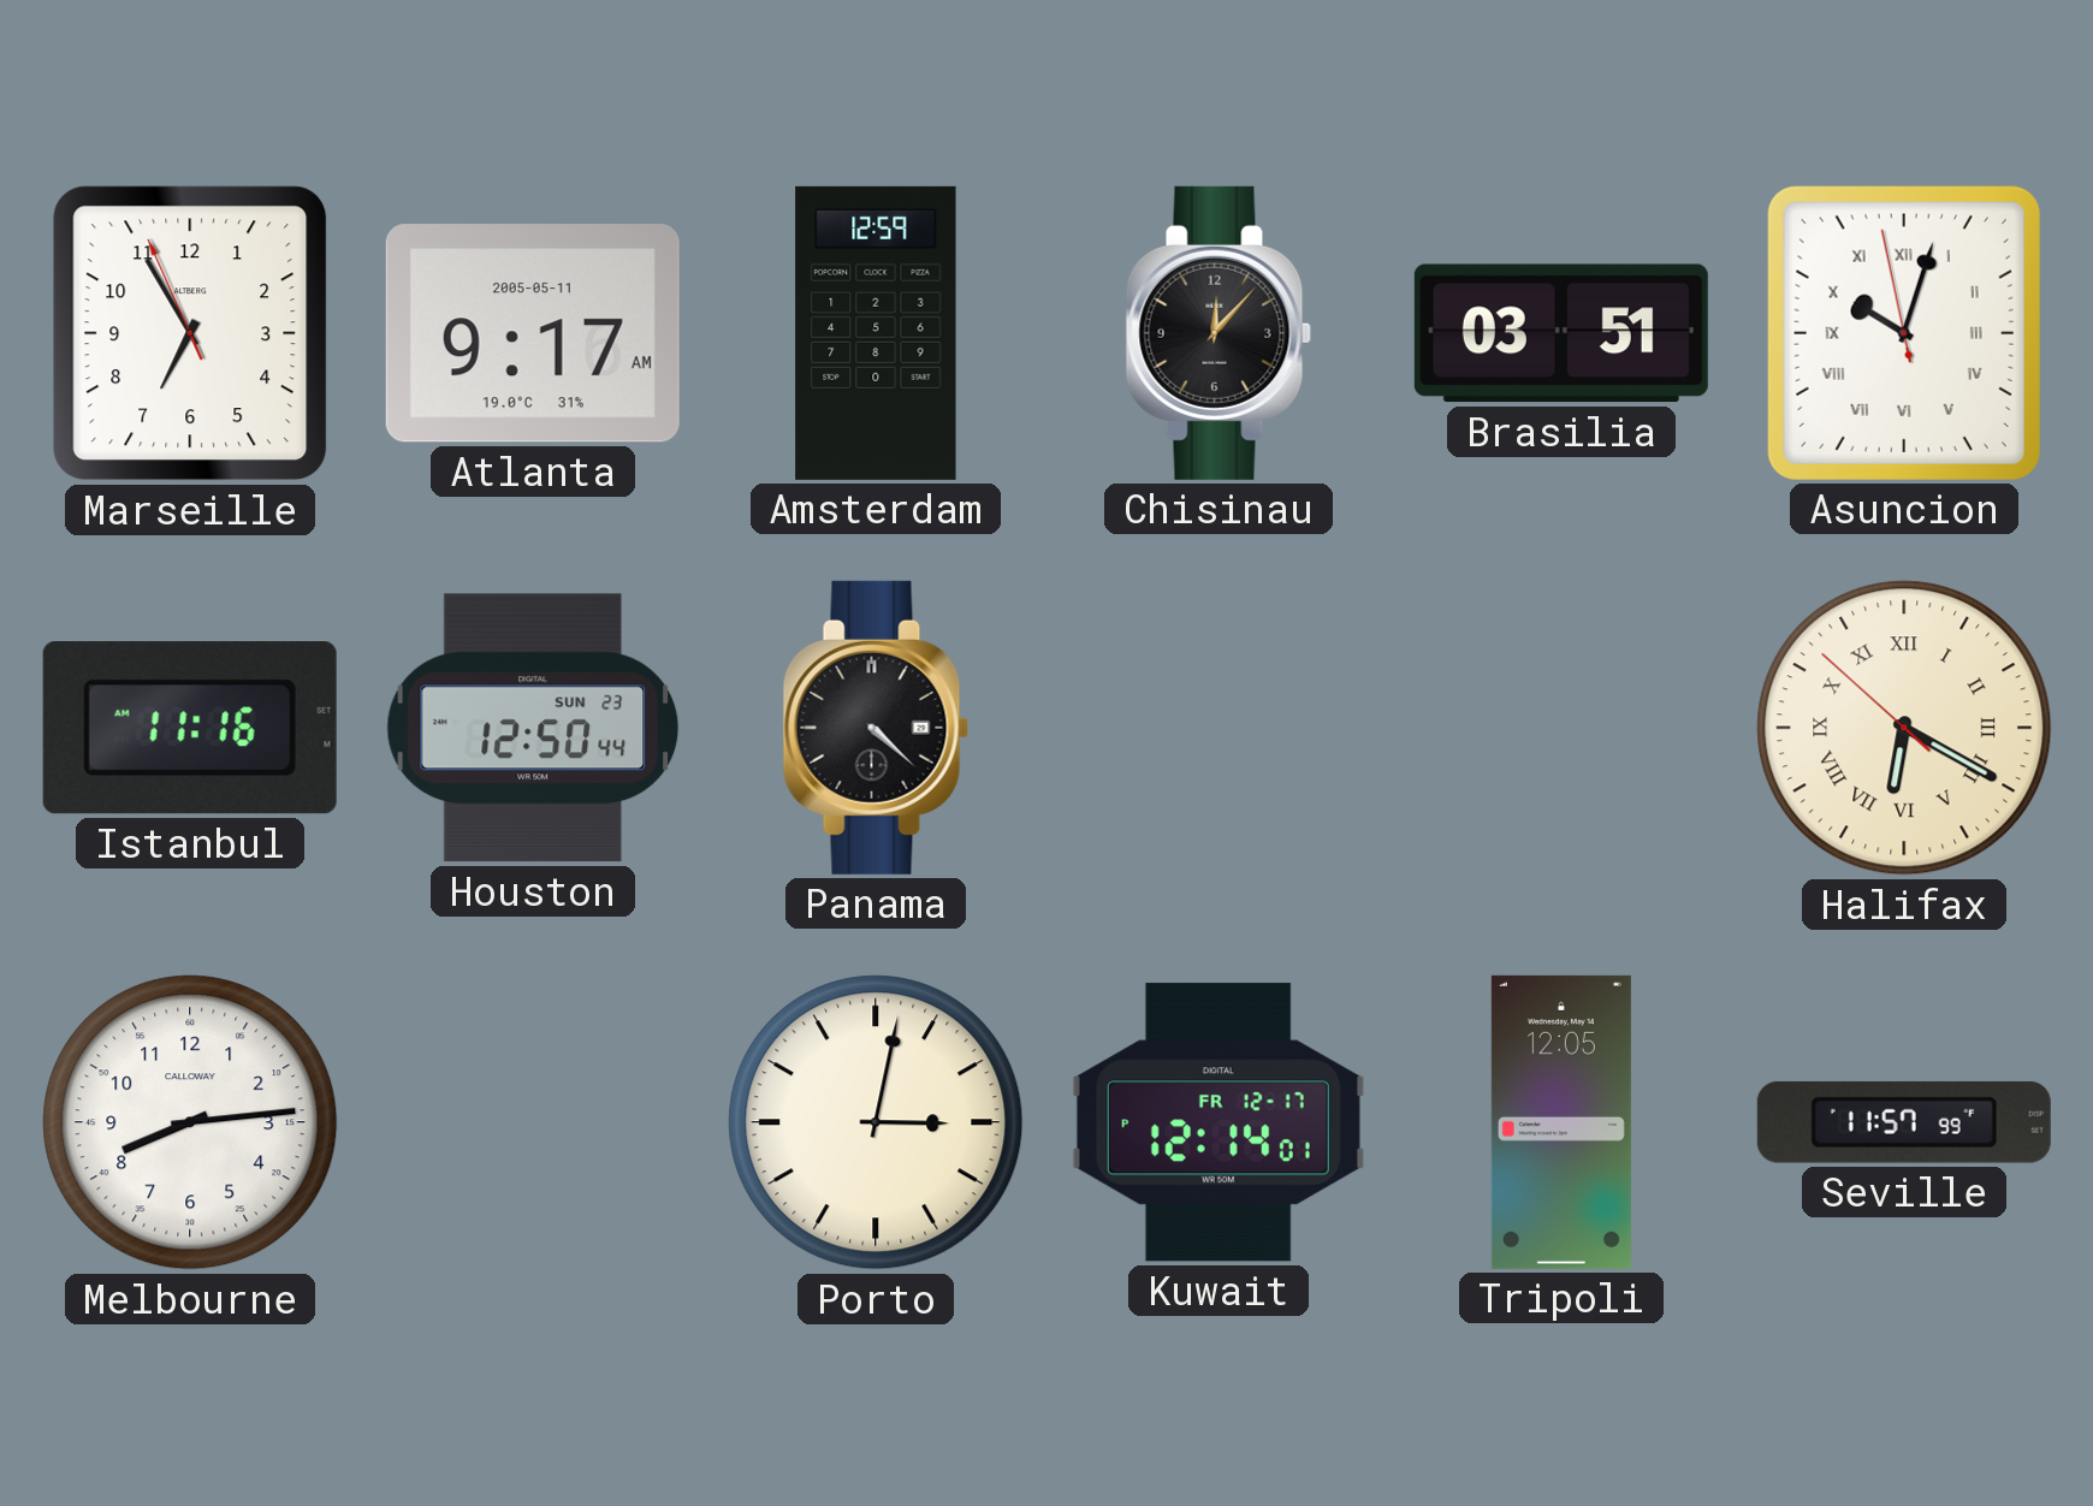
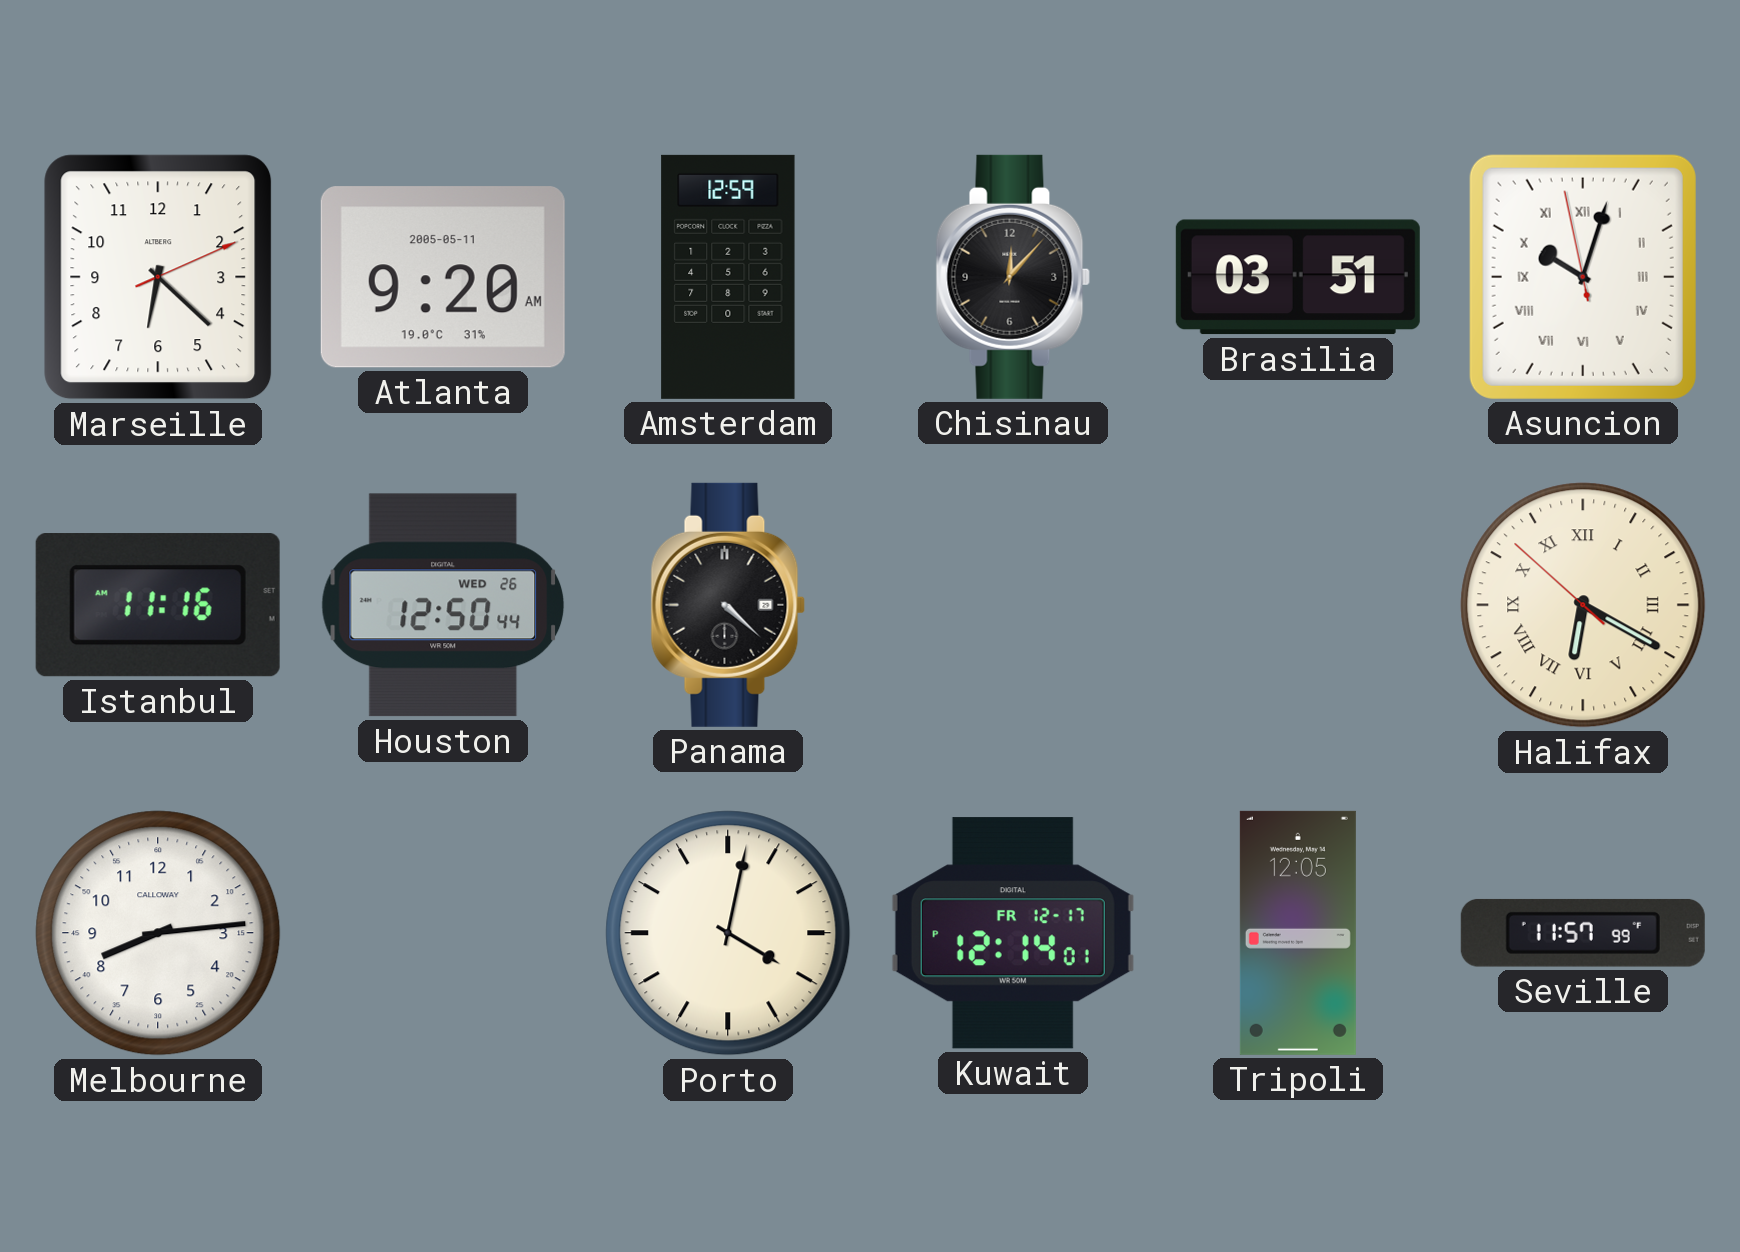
Marseille: 6:54 -> 6:22 (158, 277)
Atlanta: 9:17 -> 9:20 (443, 277)
Houston date: SUN 23 -> WED 26 (443, 605)
Porto: 3:02 -> 4:02 (728, 933)
